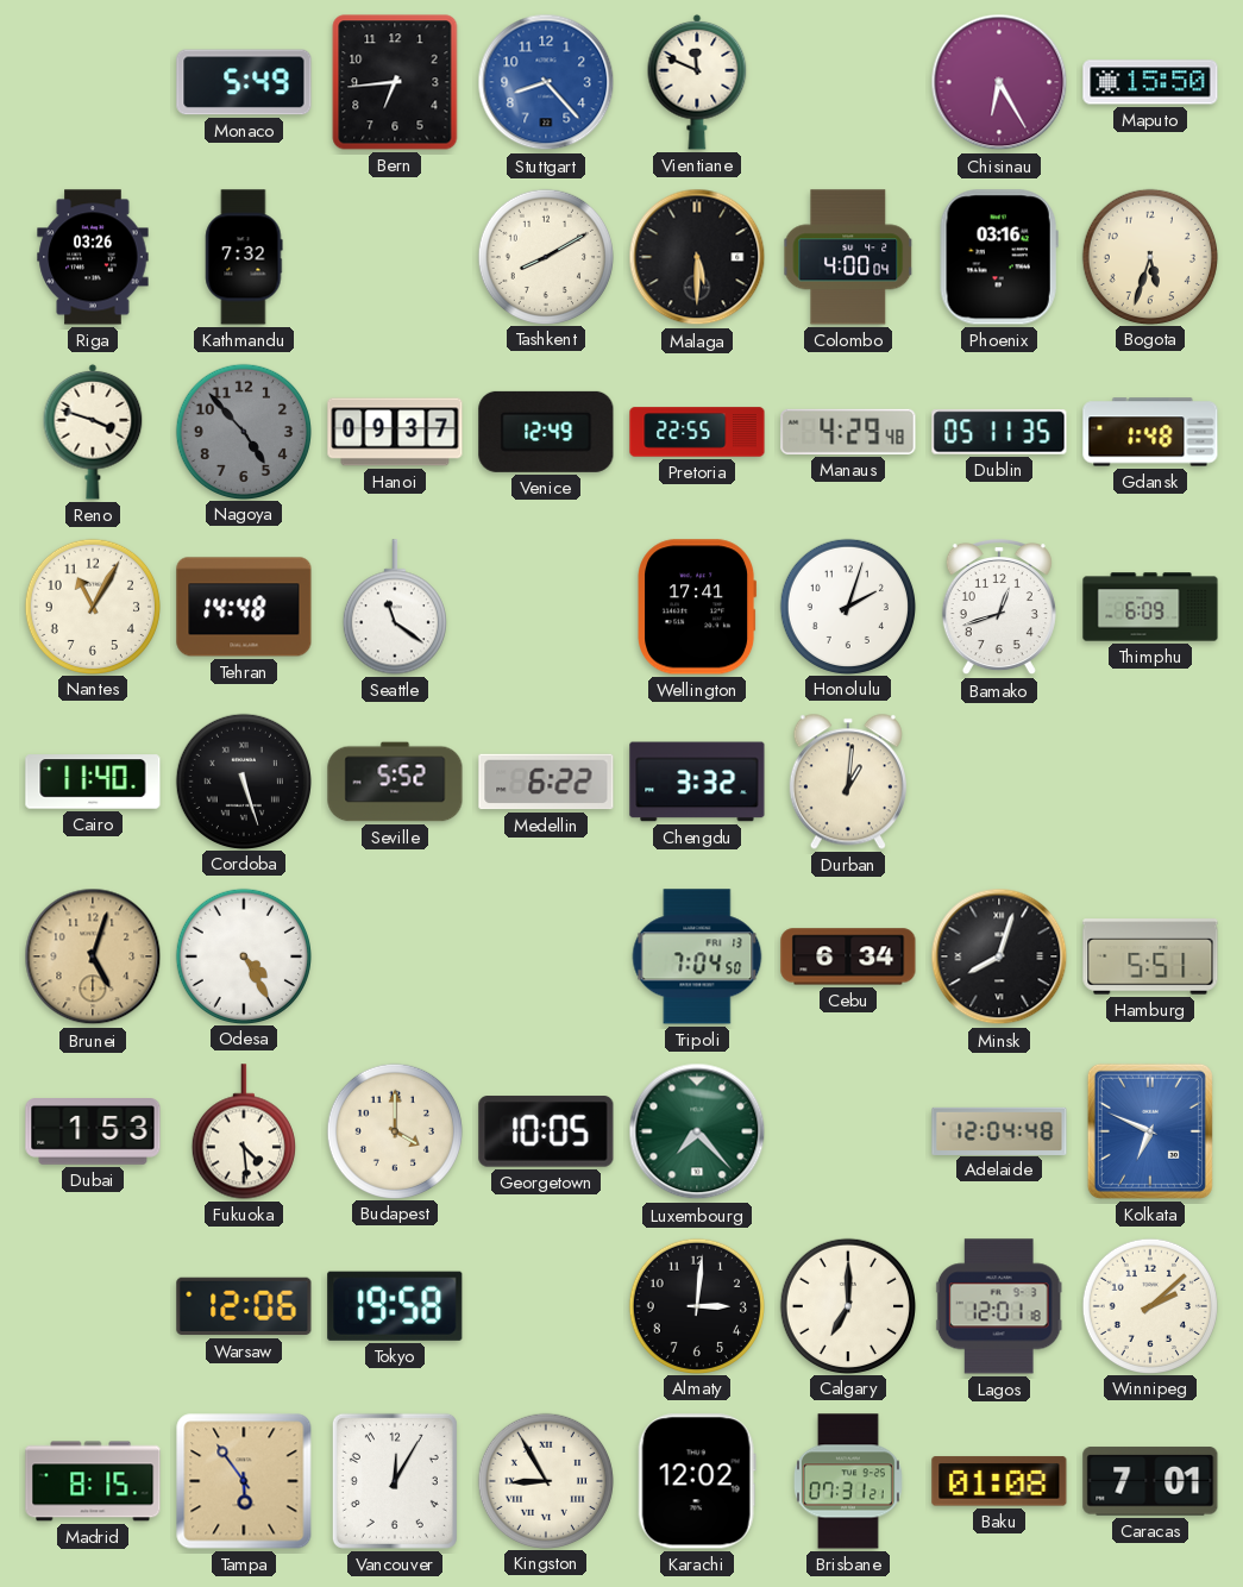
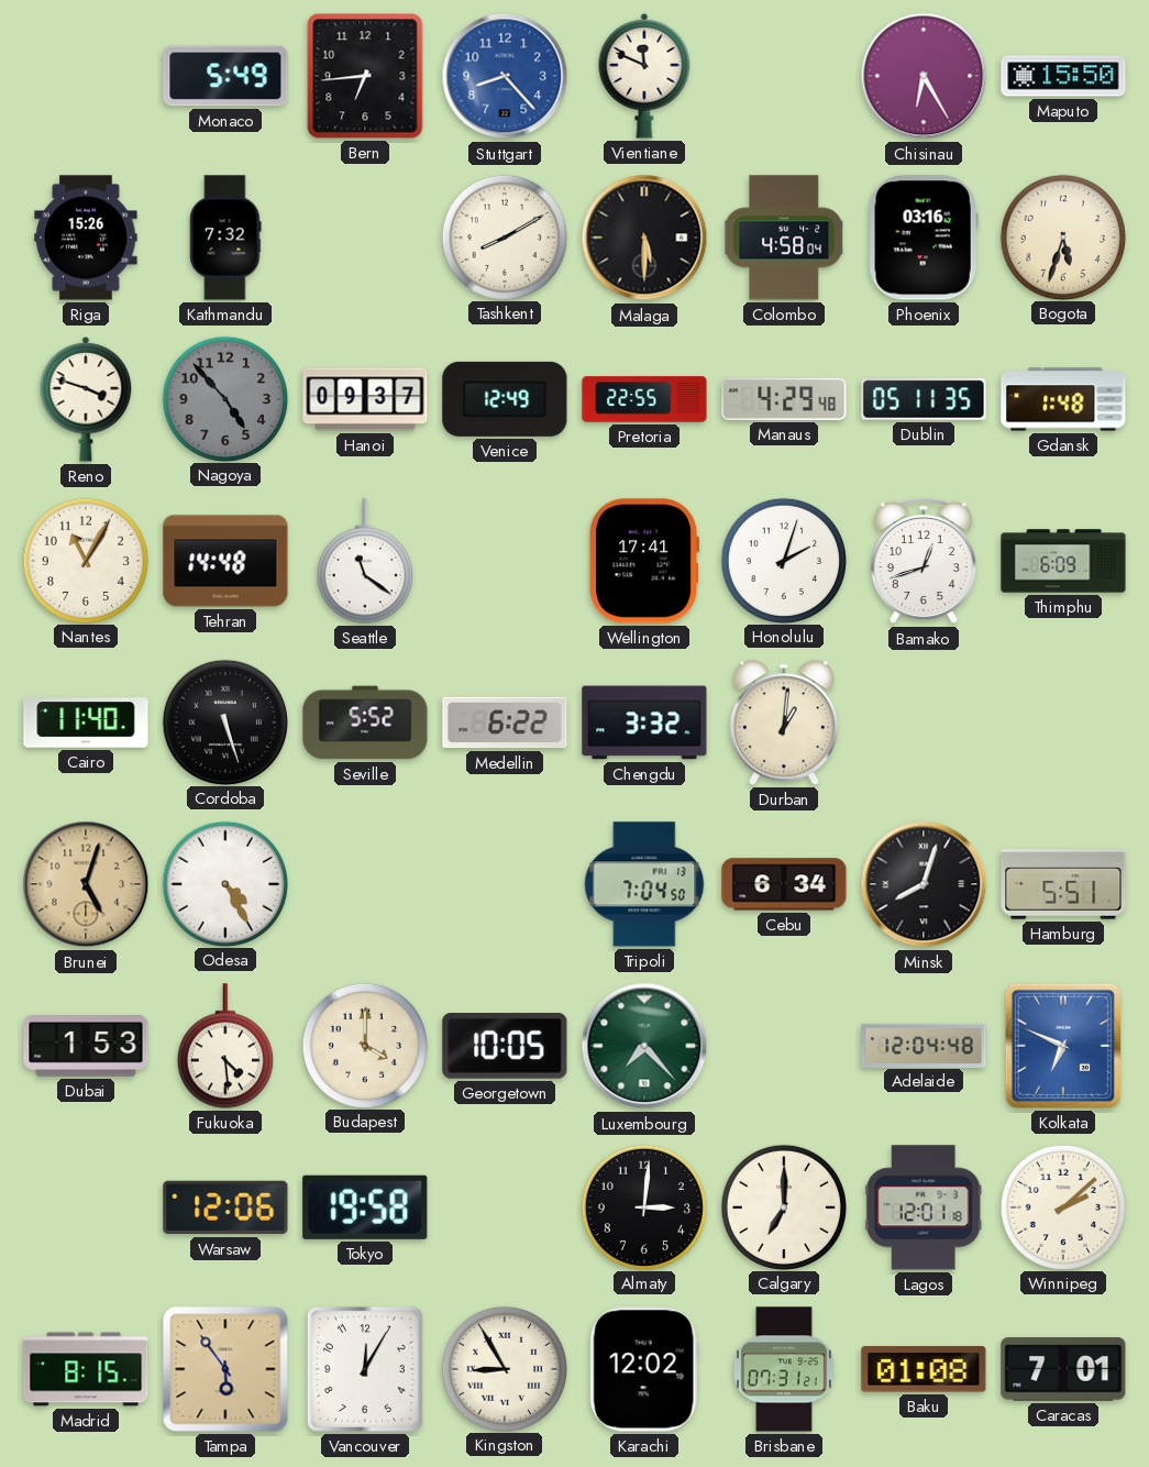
Riga: 03:26 -> 15:26 (86, 238)
Colombo: 4:00 -> 4:58 (784, 238)
